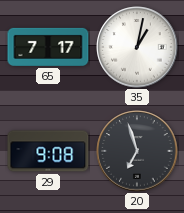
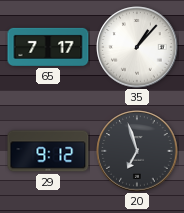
35: 1:02 -> 1:07 (137, 47)
29: 9:08 -> 9:12 (48, 151)
